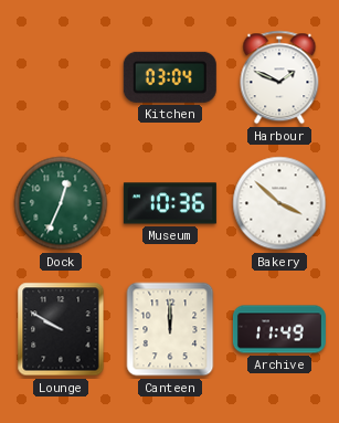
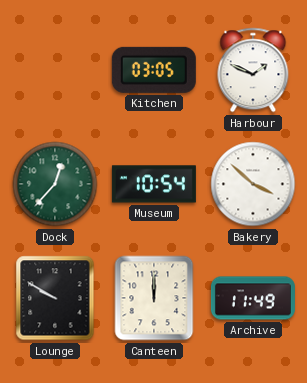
Kitchen: 03:04 -> 03:05 (154, 70)
Dock: 12:34 -> 12:37 (55, 184)
Museum: 10:36 -> 10:54 (154, 184)
